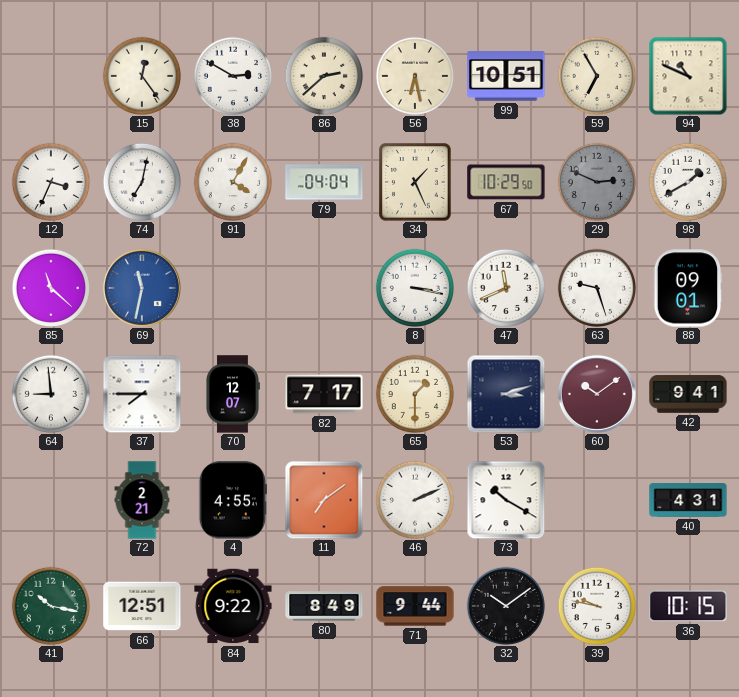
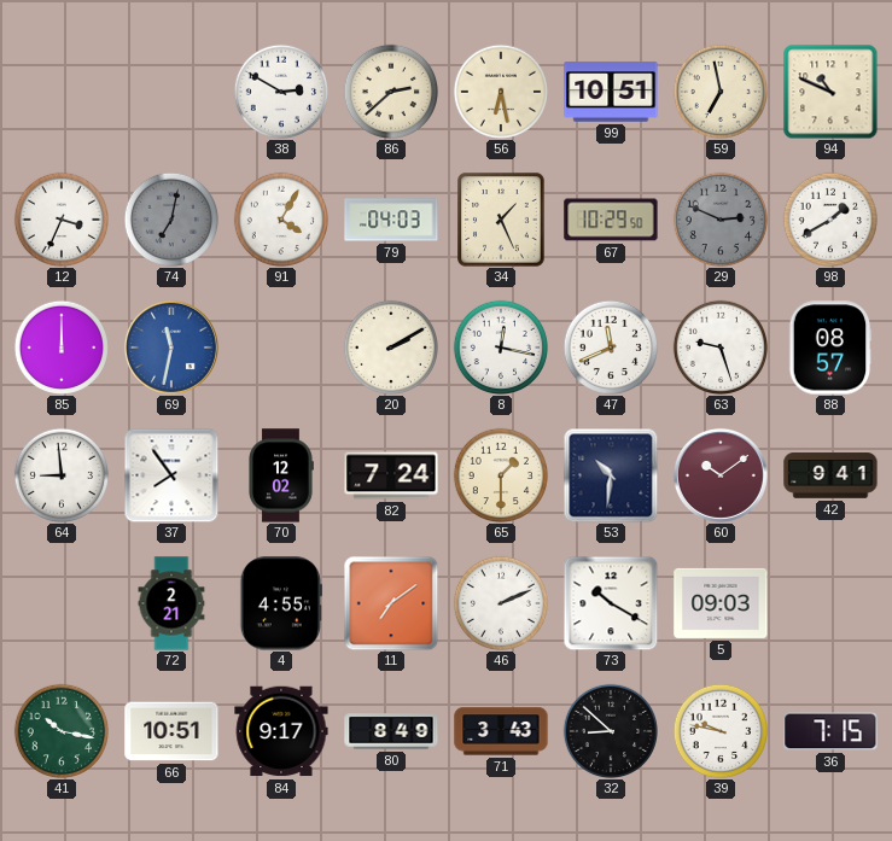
15: 12:24 -> none (141, 75)
59: 6:55 -> 6:58 (719, 90)
74 dial: white -> grey (170, 218)
79: 04:04 -> 04:03 (391, 220)
85: 11:22 -> 12:00 (60, 346)
20: none -> 2:10 (390, 346)
8: 3:17 -> 12:17 (500, 346)
88: 09:01 -> 08:57 (830, 348)
37: 7:45 -> 7:54 (171, 475)
70: 12:07 -> 12:02 (281, 475)
82: 7:17 -> 7:24 (391, 475)
53: 3:12 -> 10:31 (611, 475)
5: none -> 09:03 (721, 603)
40: 4:31 -> none (688, 500)
66: 12:51 -> 10:51 (171, 731)
84: 9:22 -> 9:17 (281, 731)
71: 9:44 -> 3:43 (501, 731)
32: 10:09 -> 8:52 (610, 730)
36: 10:15 -> 7:15 (830, 731)
